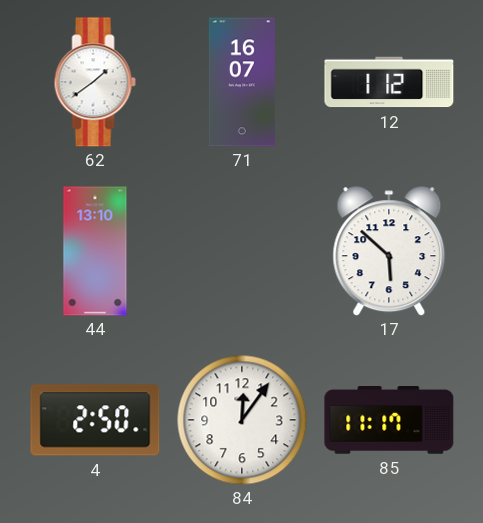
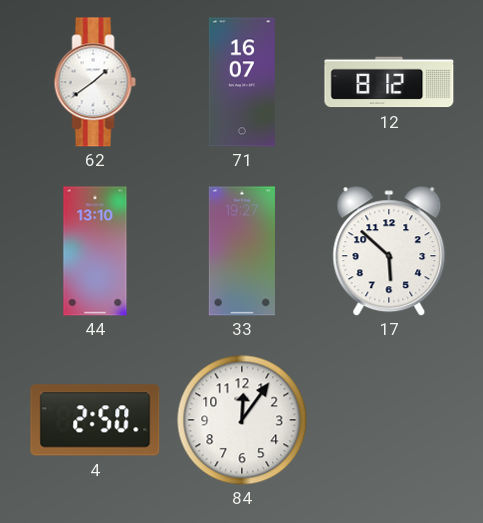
12: 1:12 -> 8:12 (389, 82)
33: none -> 19:27 (242, 251)
85: 11:17 -> none (389, 421)
